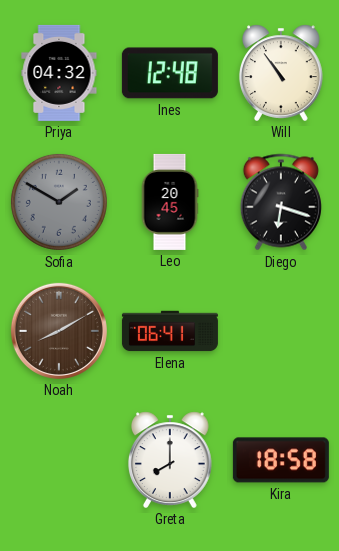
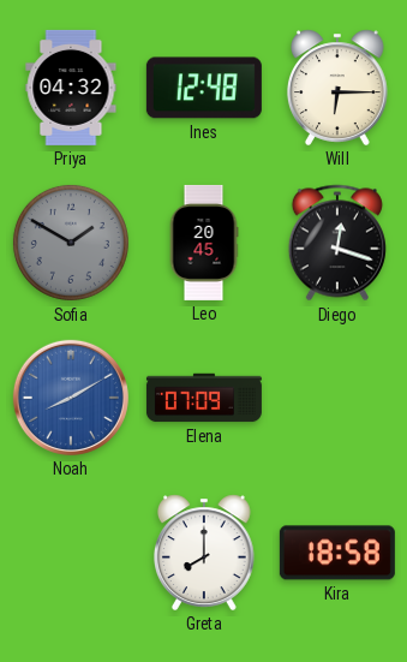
Will: 10:54 -> 6:15 (337, 88)
Diego: 6:18 -> 12:18 (337, 243)
Noah dial: brown -> blue (71, 398)
Elena: 06:41 -> 07:09 (204, 398)
